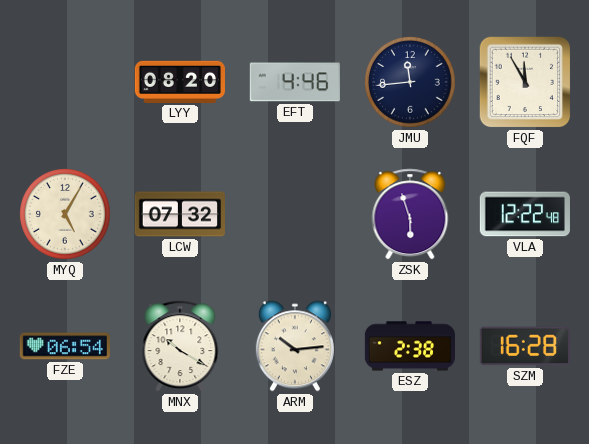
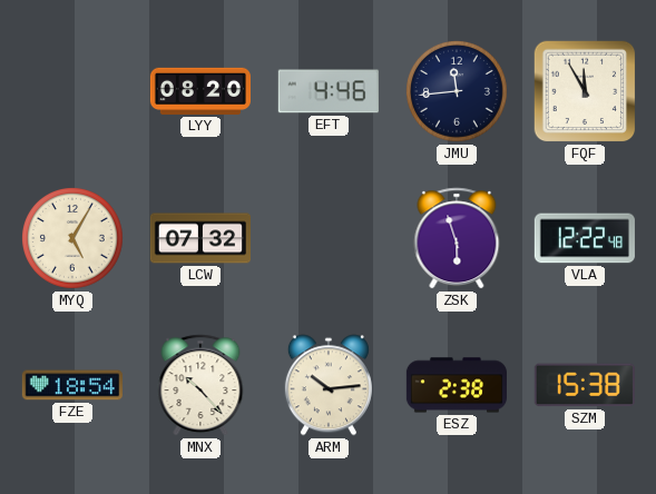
FZE: 06:54 -> 18:54 (71, 385)
MNX: 10:20 -> 10:23 (200, 385)
SZM: 16:28 -> 15:38 (585, 385)
